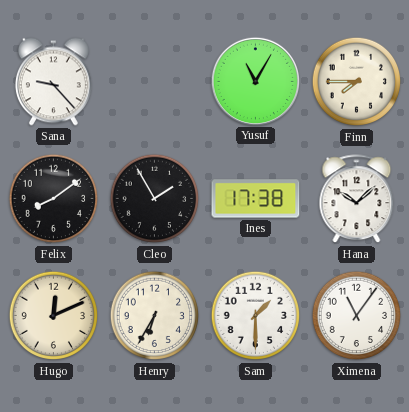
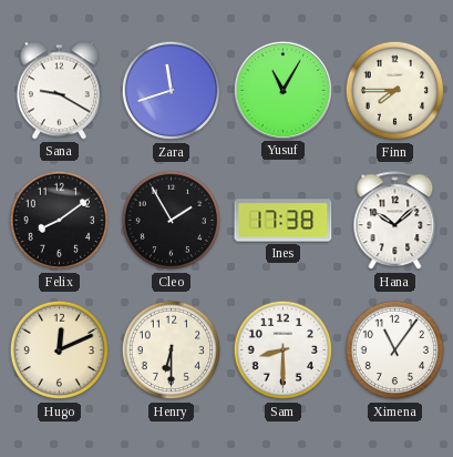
Sana: 9:23 -> 9:20 (59, 91)
Zara: none -> 11:42 (172, 91)
Henry: 6:35 -> 6:30 (172, 351)
Sam: 1:30 -> 8:30 (284, 351)
